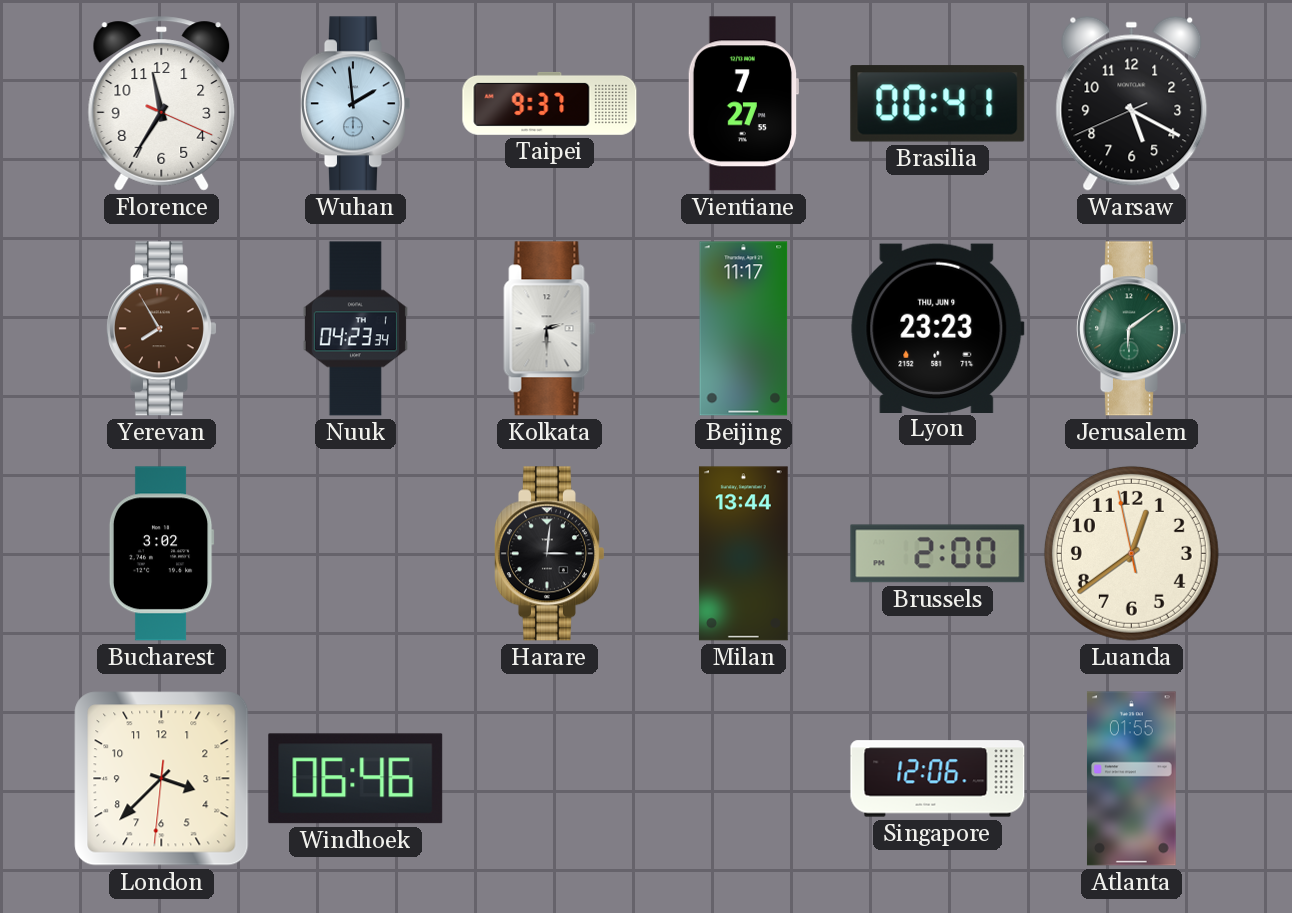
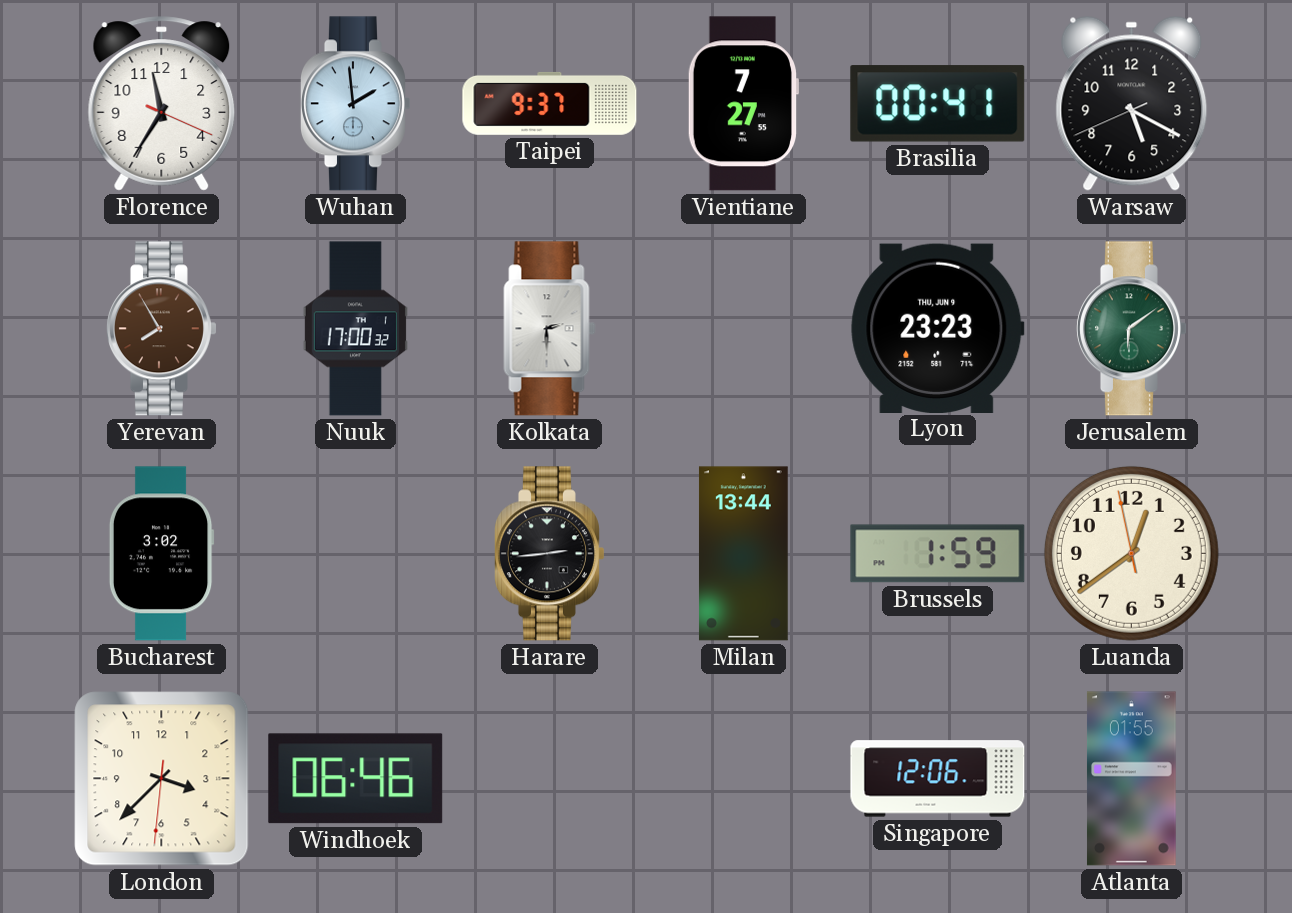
Nuuk: 04:23 -> 17:00 (355, 329)
Beijing: 11:17 -> none (744, 329)
Harare: 3:01 -> 2:44 (549, 554)
Brussels: 2:00 -> 1:59 (938, 554)
